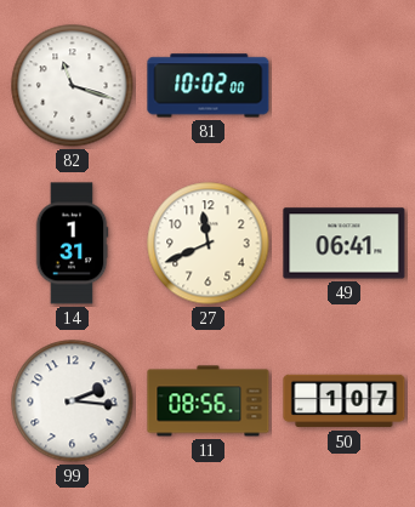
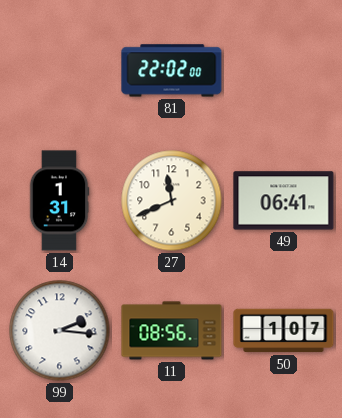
82: 11:18 -> none (73, 86)
81: 10:02 -> 22:02 (172, 71)
